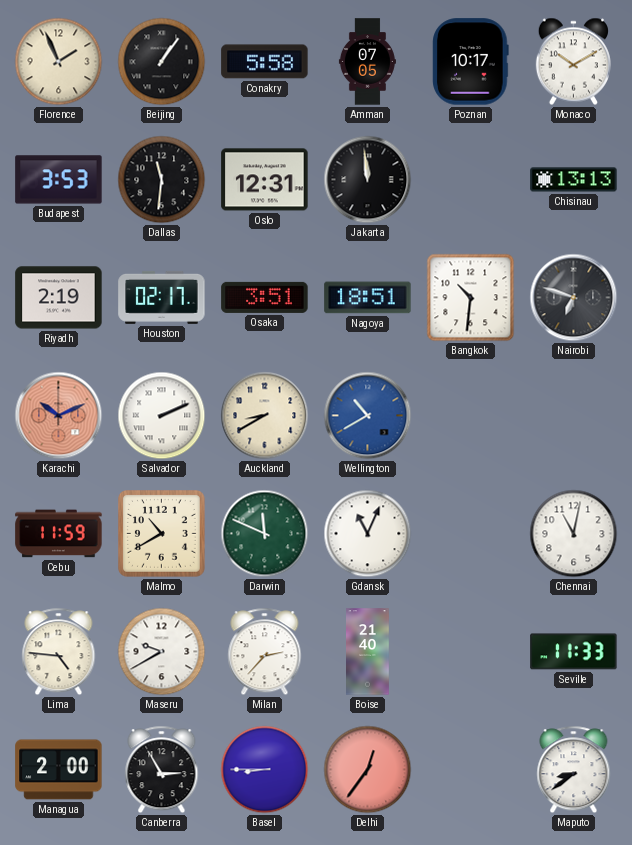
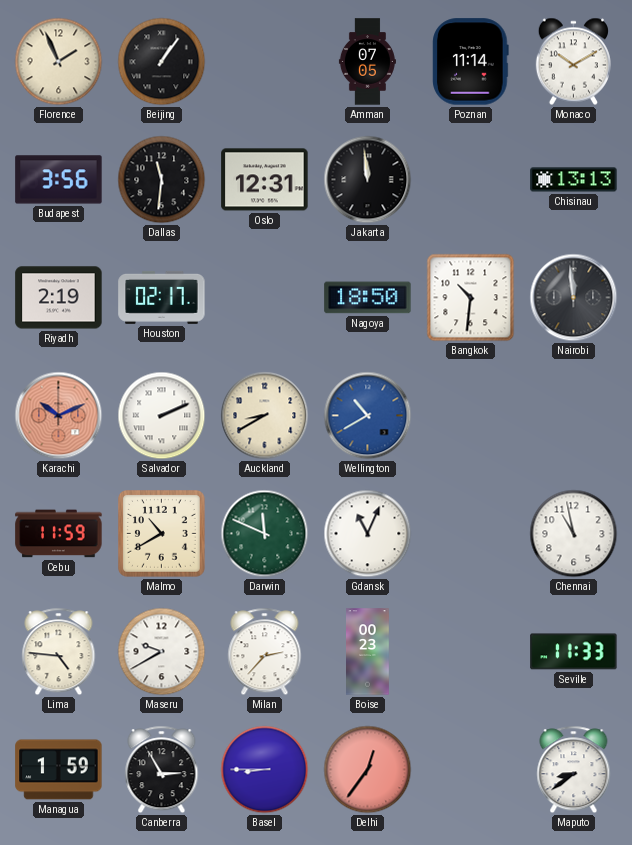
Conakry: 5:58 -> none (265, 62)
Poznan: 10:17 -> 11:14 (471, 62)
Budapest: 3:53 -> 3:56 (59, 180)
Osaka: 3:51 -> none (265, 297)
Nagoya: 18:51 -> 18:50 (368, 298)
Nairobi: 6:48 -> 11:59 (574, 298)
Chennai: 11:02 -> 10:58 (574, 534)
Boise: 21:40 -> 00:23 (368, 652)
Managua: 2:00 -> 1:59 (59, 770)
